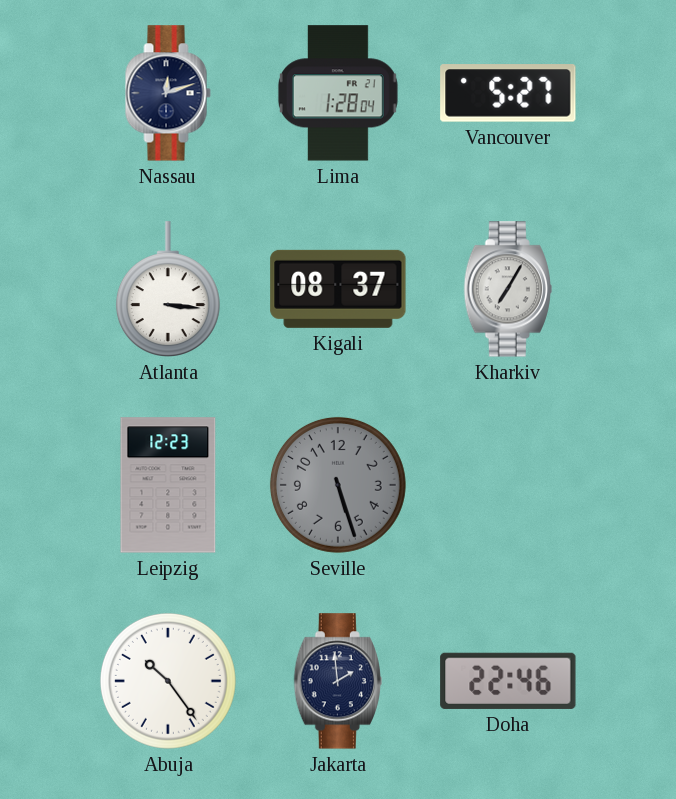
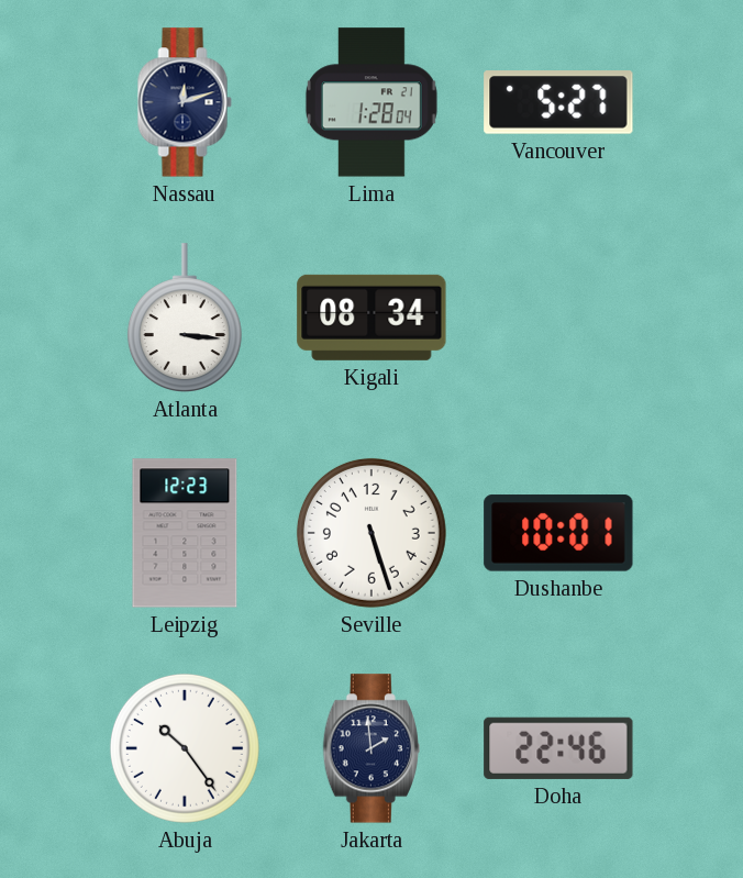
Kigali: 08:37 -> 08:34 (371, 318)
Kharkiv: 7:05 -> none (508, 289)
Seville dial: grey -> white (371, 533)
Dushanbe: none -> 10:01 (558, 533)
